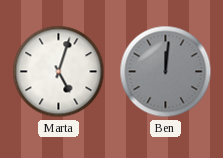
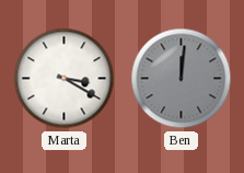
Marta: 5:03 -> 3:20 (65, 79)
